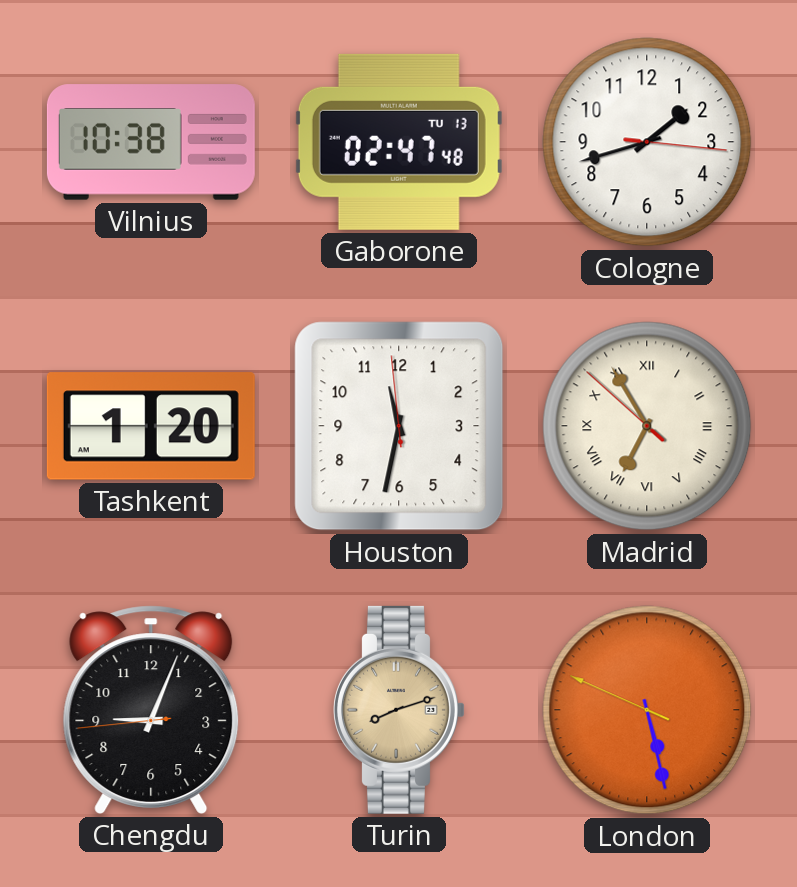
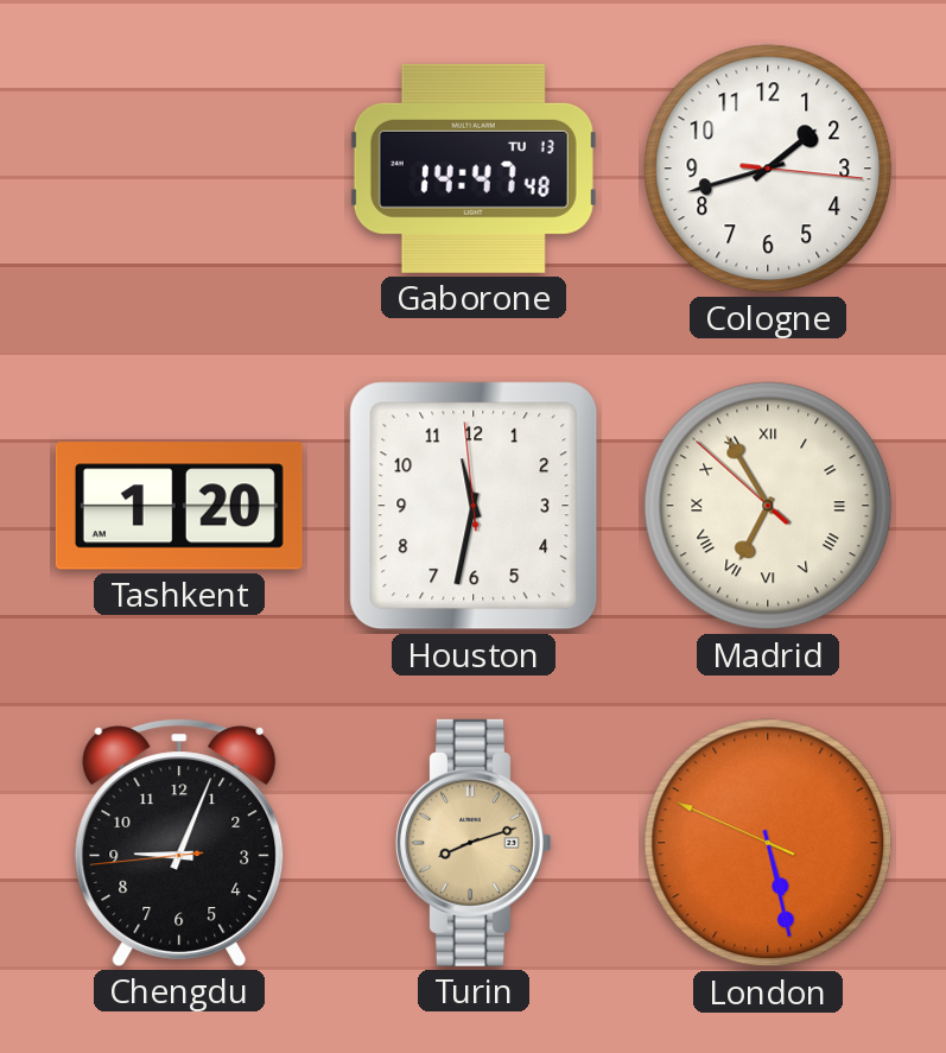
Vilnius: 10:38 -> none (151, 142)
Gaborone: 02:47 -> 14:47 (474, 169)
